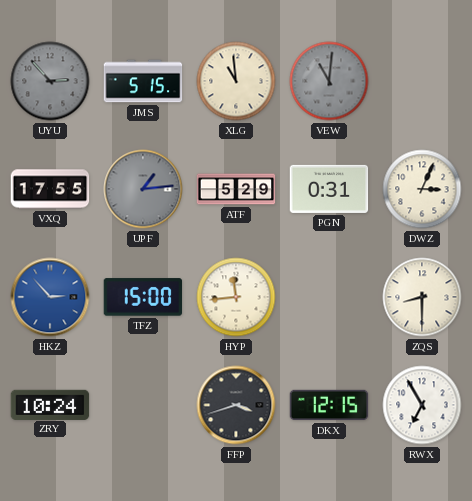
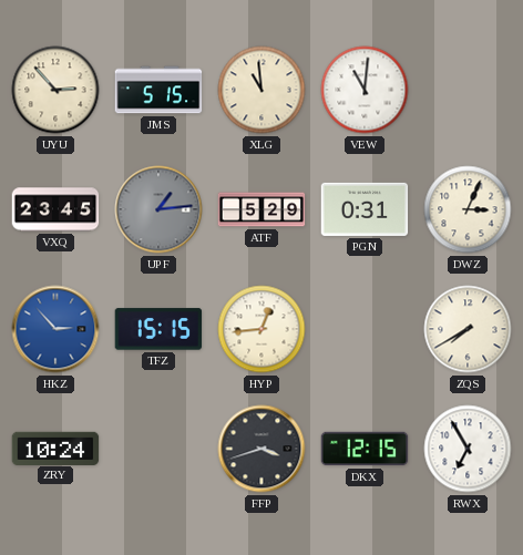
UYU dial: grey -> cream (55, 90)
VEW dial: grey -> white (365, 90)
VXQ: 17:55 -> 23:45 (55, 209)
TFZ: 15:00 -> 15:15 (158, 329)
HYP: 11:44 -> 12:44 (261, 329)
ZQS: 8:30 -> 7:40 (468, 329)
